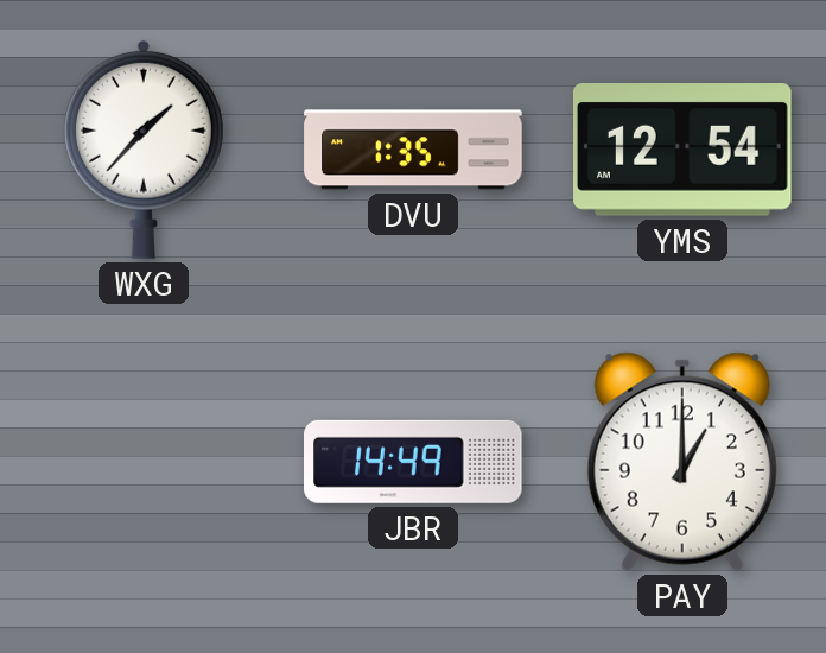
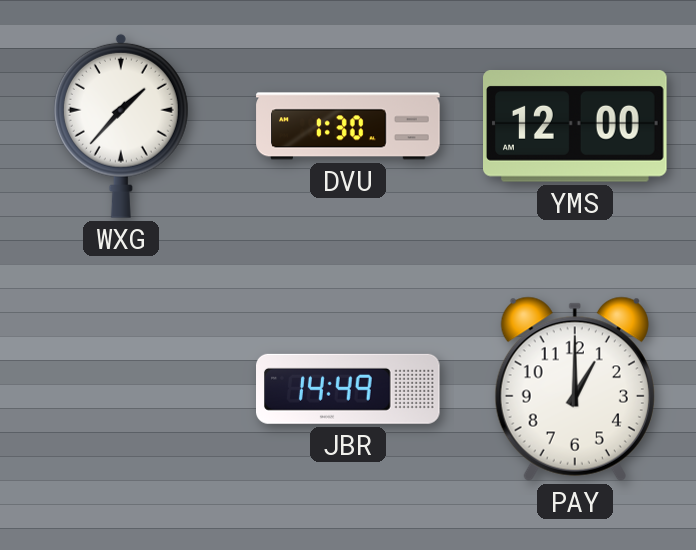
DVU: 1:35 -> 1:30 (348, 126)
YMS: 12:54 -> 12:00 (576, 126)
